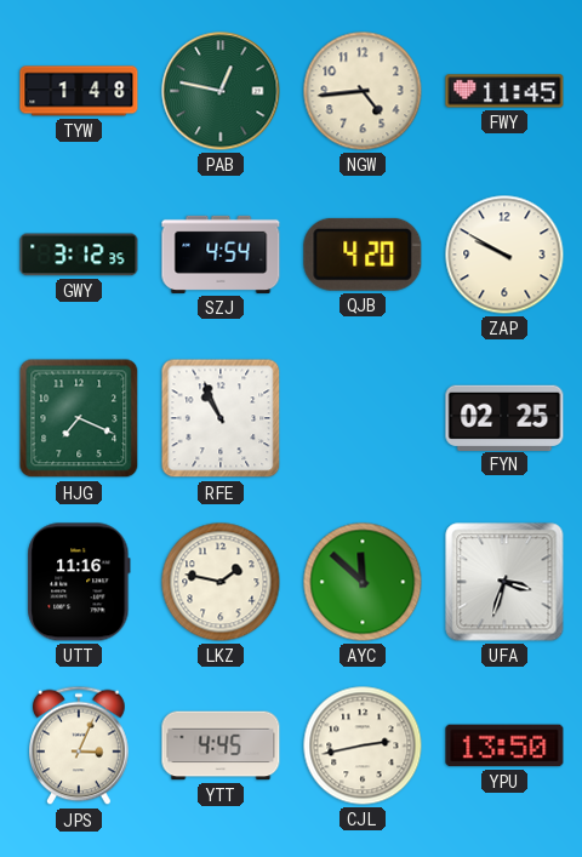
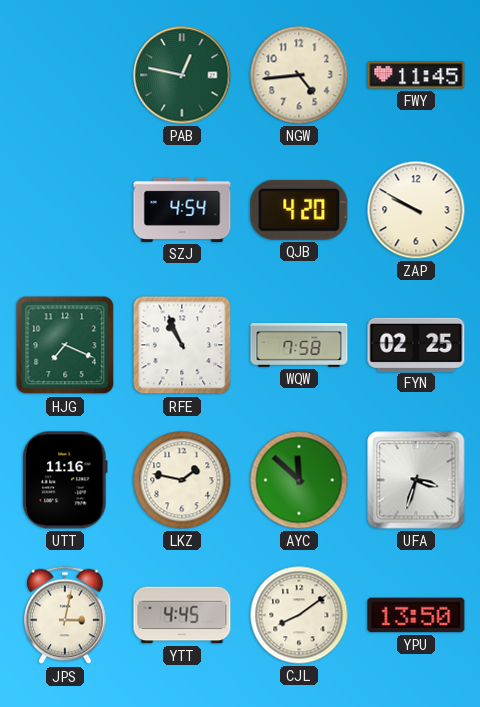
TYW: 1:48 -> none (79, 91)
GWY: 3:12 -> none (79, 255)
WQW: none -> 7:58 (299, 346)
JPS: 3:04 -> 3:02 (65, 615)
CJL: 2:43 -> 8:09 (299, 615)
